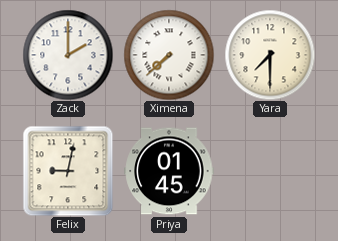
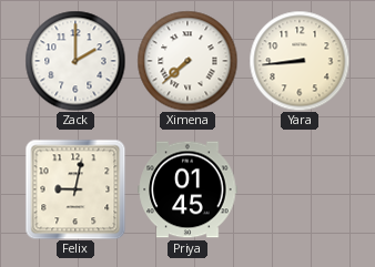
Yara: 7:30 -> 8:44 (300, 61)
